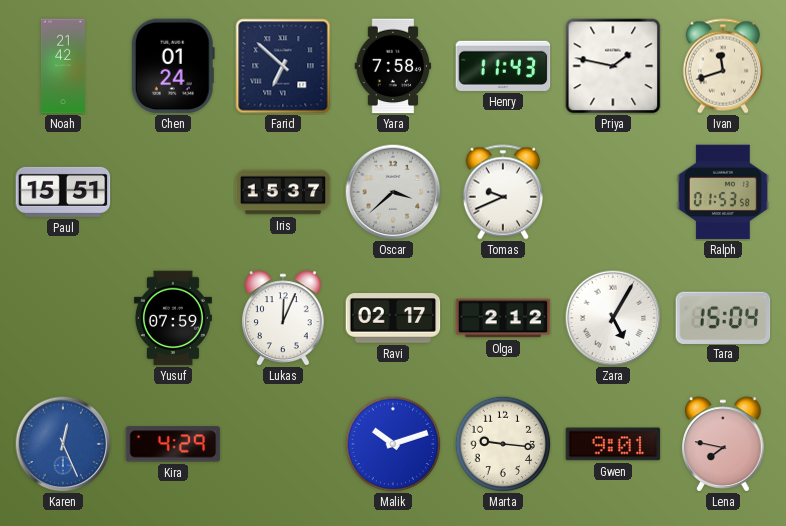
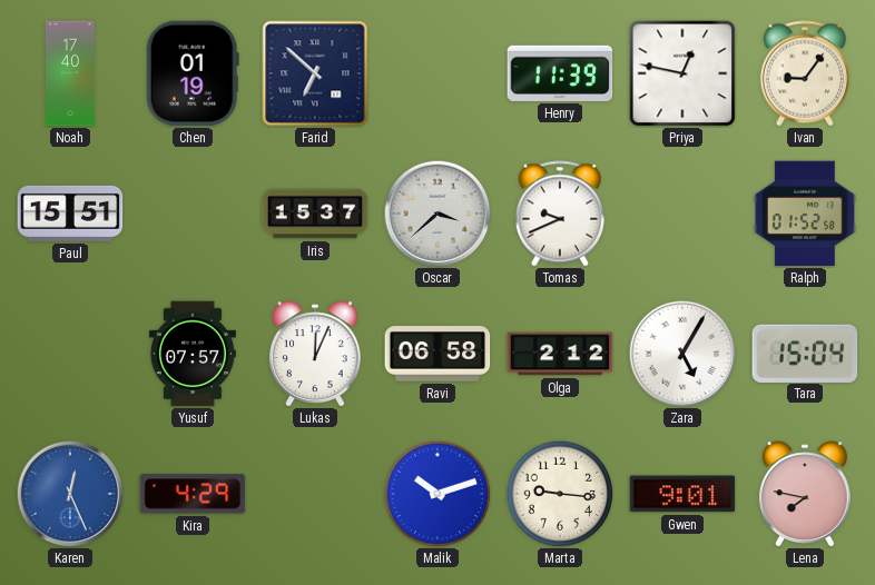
Noah: 21:42 -> 17:40 (70, 73)
Chen: 01:24 -> 01:19 (193, 73)
Yara: 7:58 -> none (393, 66)
Henry: 11:43 -> 11:39 (560, 73)
Priya: 1:47 -> 12:47 (682, 73)
Ivan: 11:42 -> 9:06 (805, 73)
Ralph: 01:53 -> 01:52 (805, 214)
Yusuf: 07:59 -> 07:57 (193, 354)
Ravi: 02:17 -> 06:58 (438, 354)
